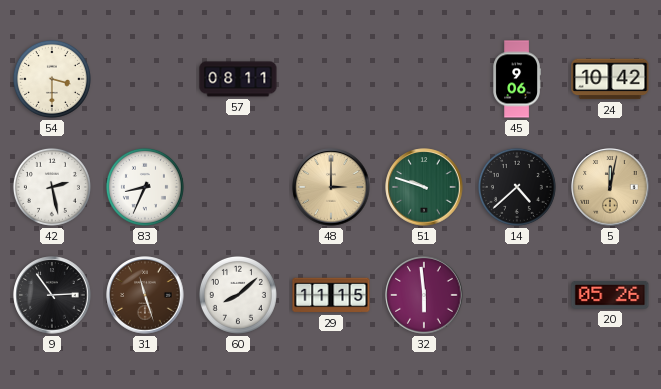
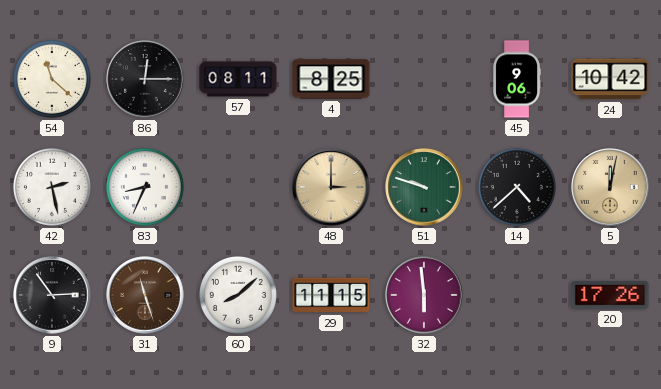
54: 3:30 -> 11:22 (52, 79)
86: none -> 12:15 (145, 79)
4: none -> 8:25 (331, 79)
20: 05:26 -> 17:26 (610, 295)
